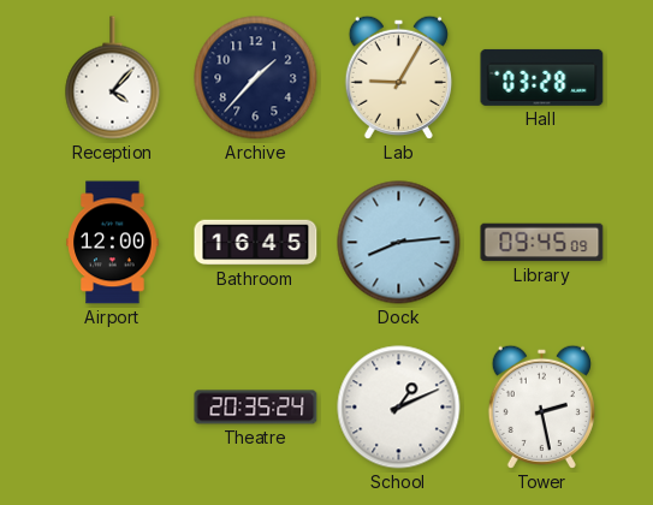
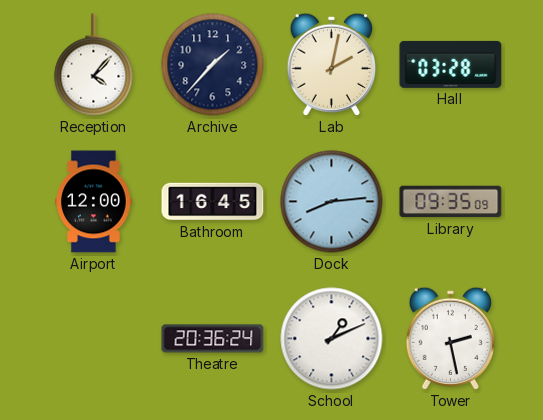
Lab: 9:05 -> 2:02 (331, 64)
Library: 09:45 -> 09:35 (451, 202)
Theatre: 20:35 -> 20:36 (213, 339)
